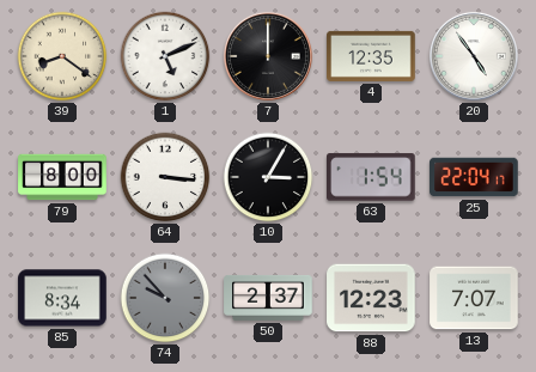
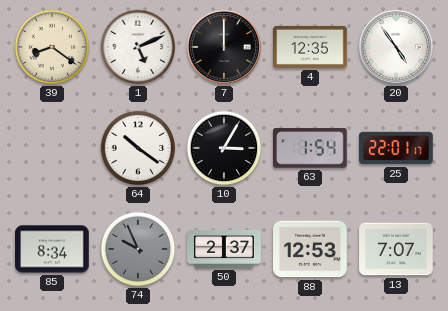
79: 8:00 -> none (62, 177)
64: 3:16 -> 10:21 (138, 148)
25: 22:04 -> 22:01 (396, 148)
74: 9:53 -> 9:56 (138, 249)
88: 12:23 -> 12:53 (310, 249)
